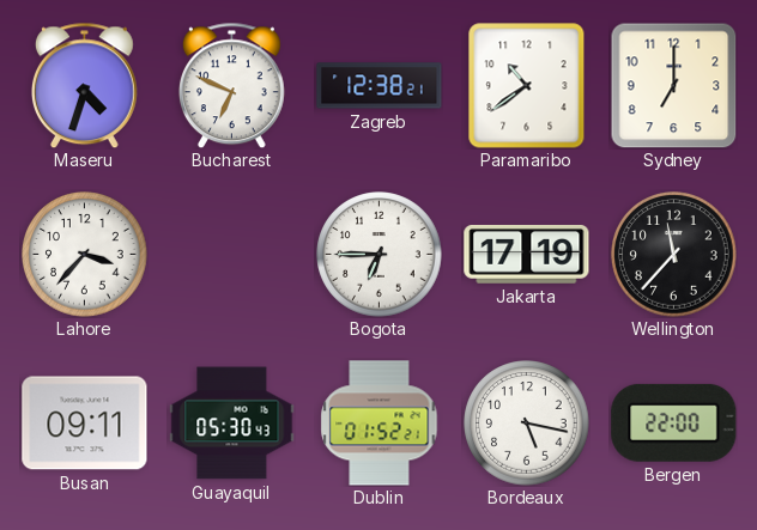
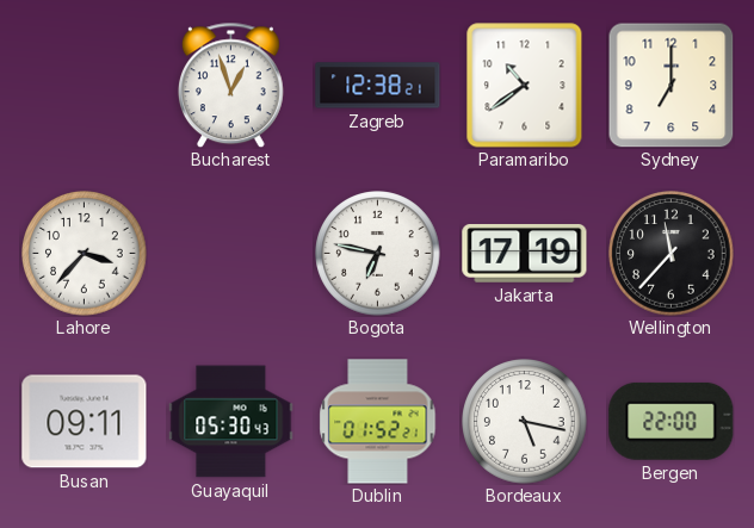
Maseru: 4:33 -> none (84, 85)
Bucharest: 6:49 -> 12:57 (230, 85)
Bogota: 6:45 -> 6:47 (378, 254)
